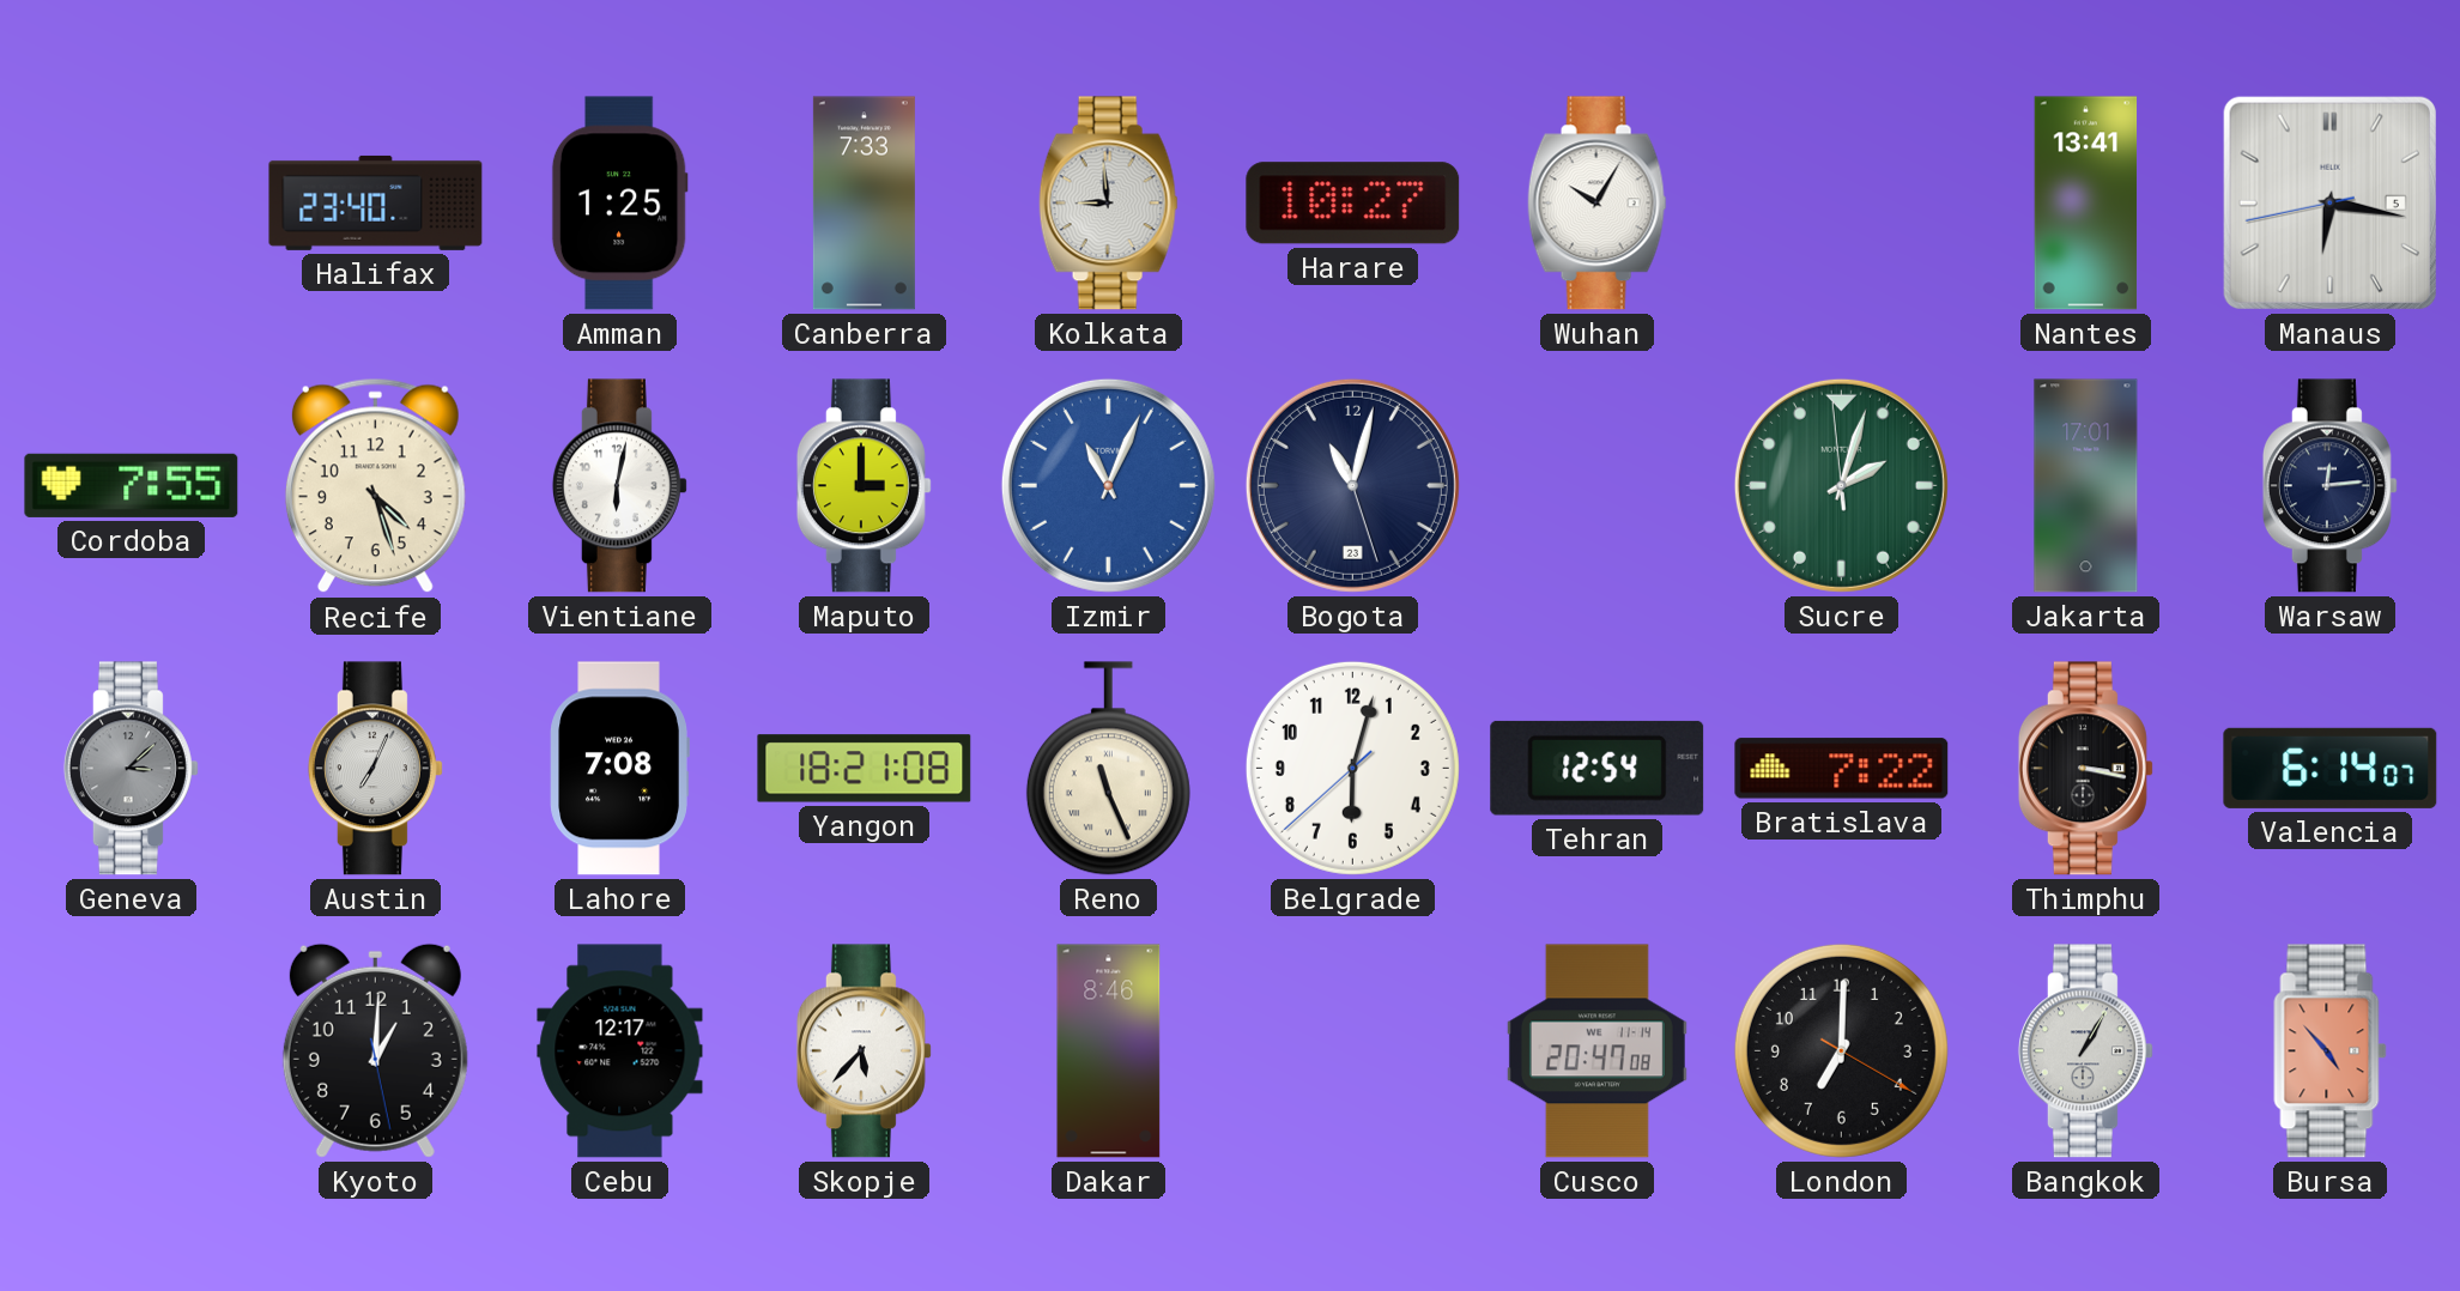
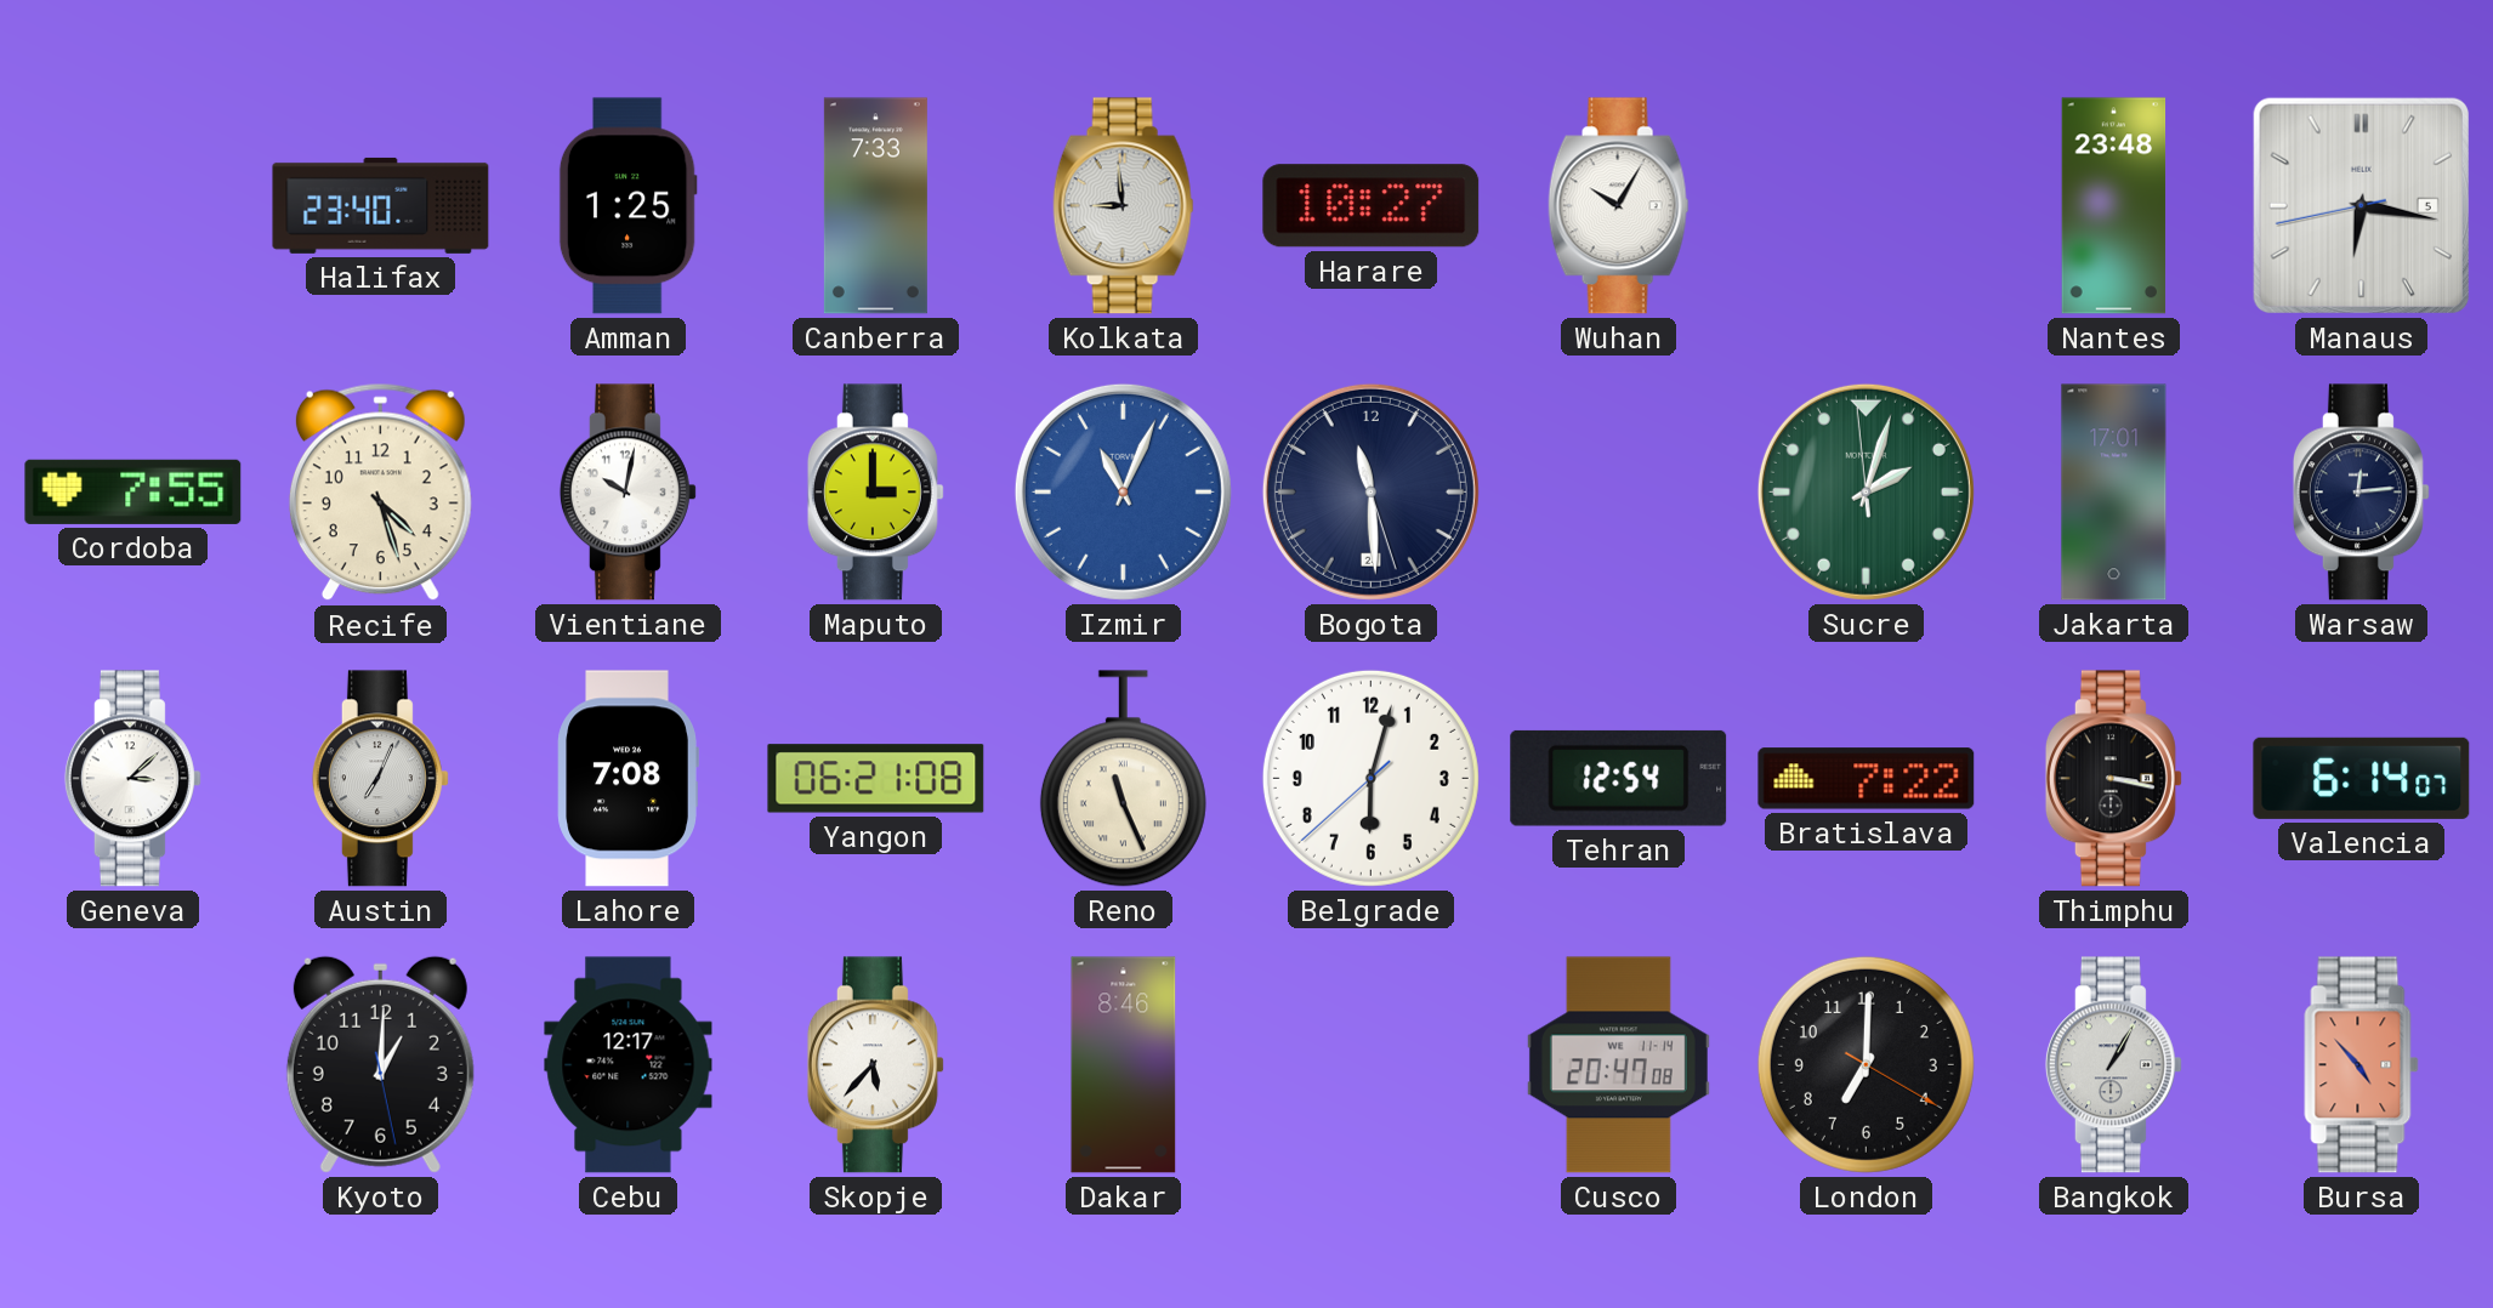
Nantes: 13:41 -> 23:48 (2114, 206)
Vientiane: 6:02 -> 10:02 (627, 493)
Bogota: 11:02 -> 11:29 (1370, 491)
Geneva dial: grey -> white (132, 779)
Yangon: 18:21 -> 06:21 (876, 779)
